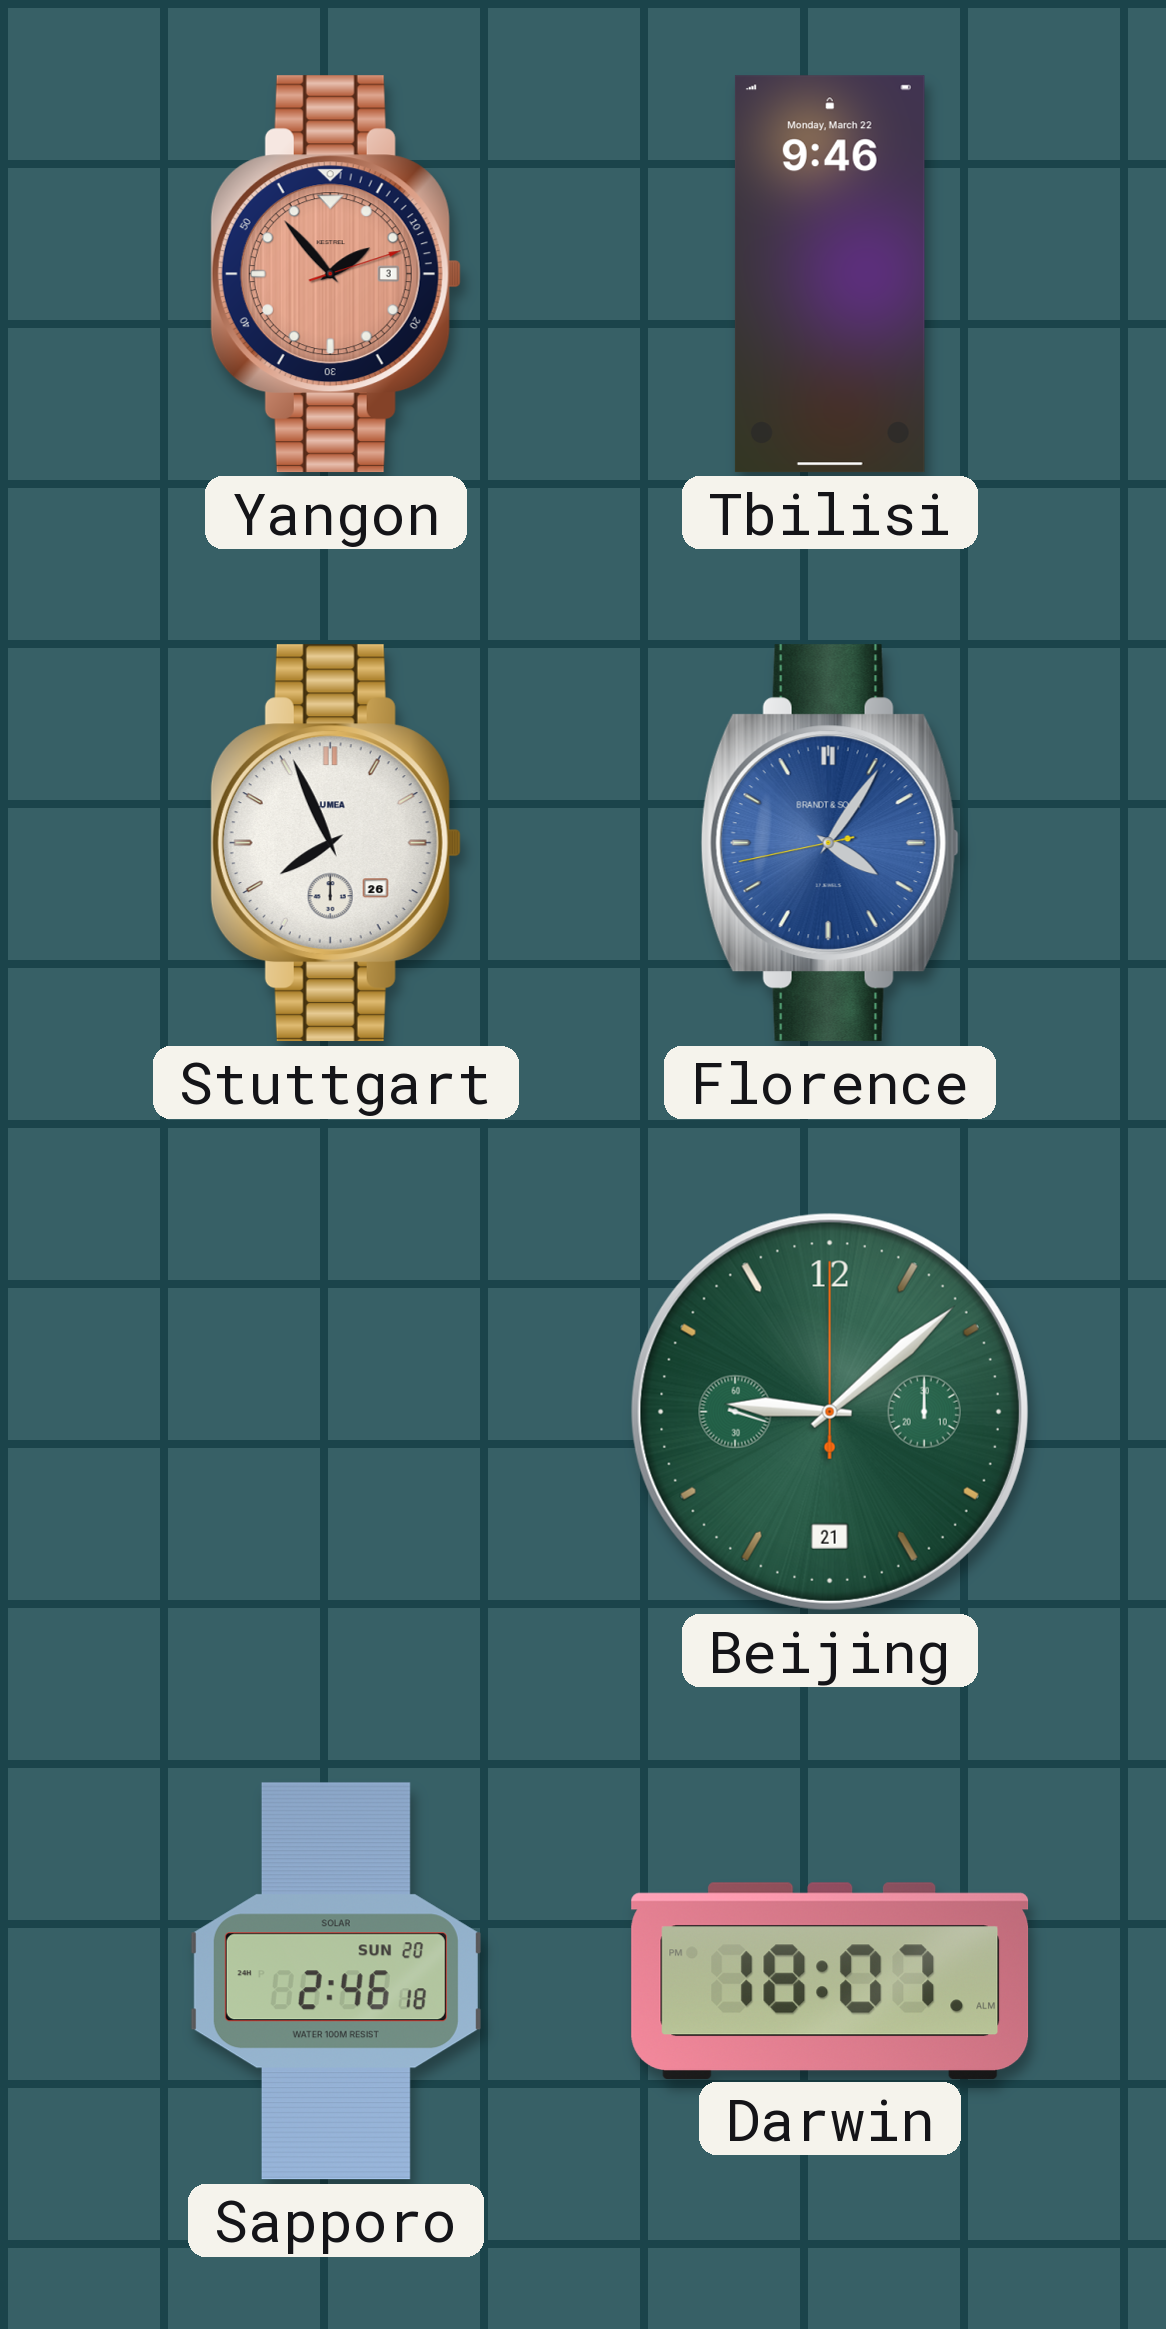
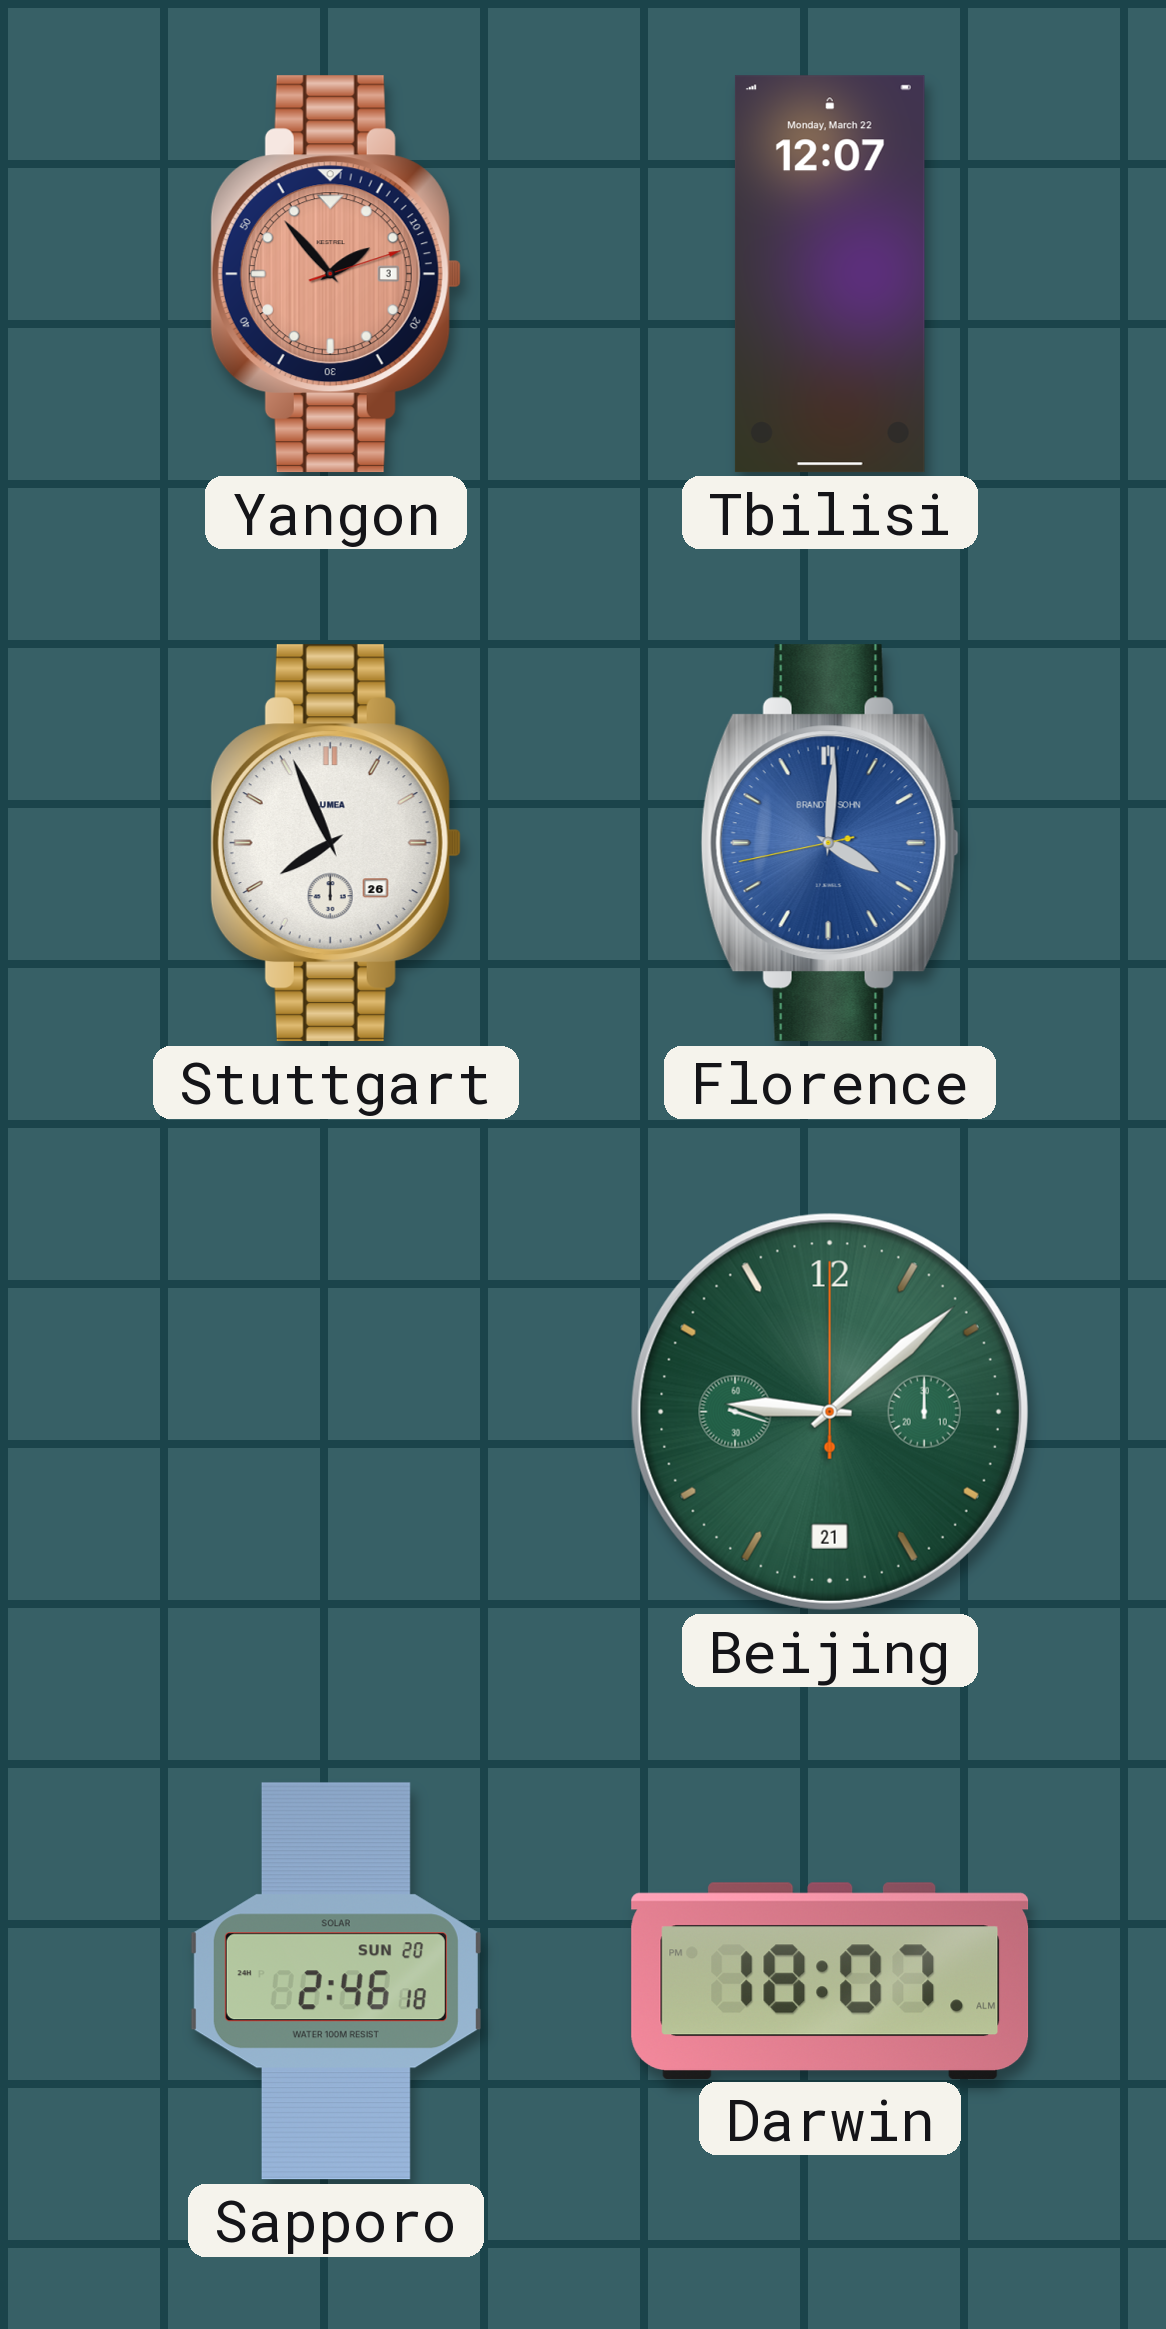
Tbilisi: 9:46 -> 12:07 (830, 274)
Florence: 4:05 -> 4:00 (830, 843)
